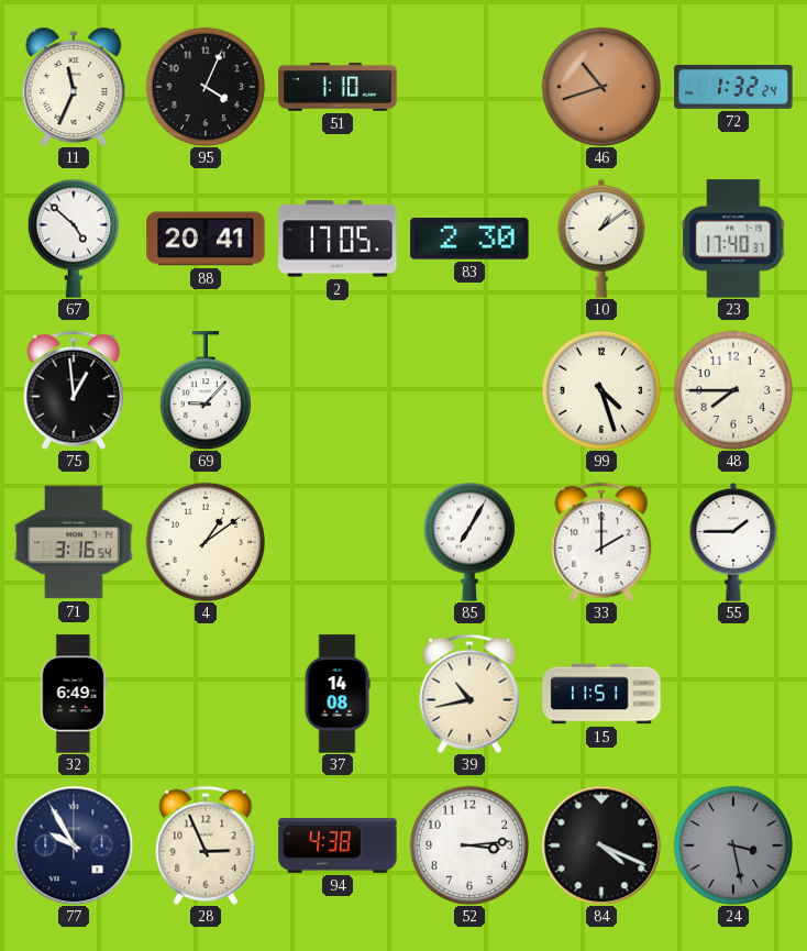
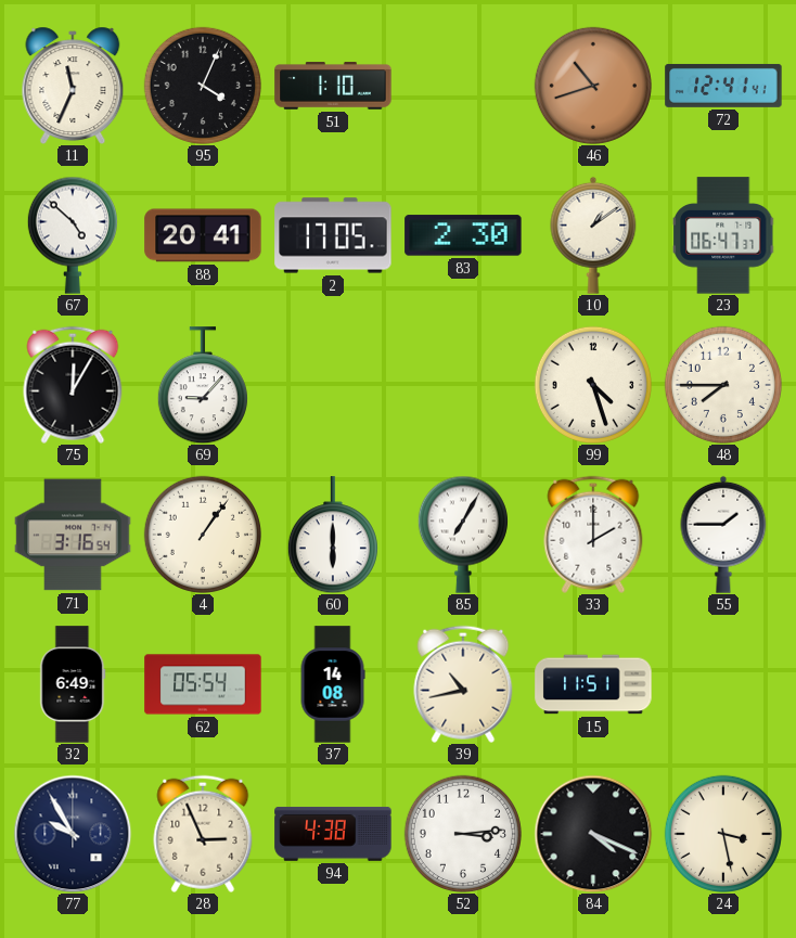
72: 1:32 -> 12:41 (723, 86)
23: 17:40 -> 06:47 (724, 235)
75: 12:59 -> 12:05 (73, 385)
4: 1:09 -> 1:06 (203, 535)
60: none -> 6:00 (333, 535)
62: none -> 05:54 (203, 684)
24 dial: grey -> cream (723, 834)
